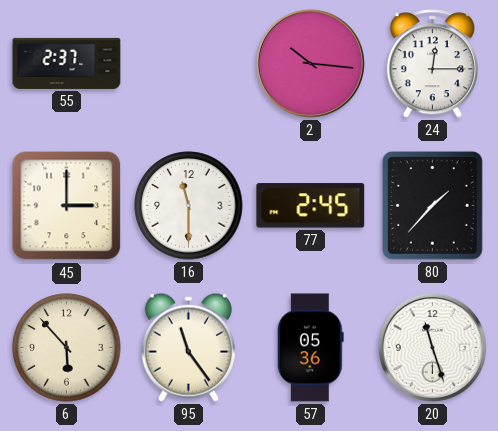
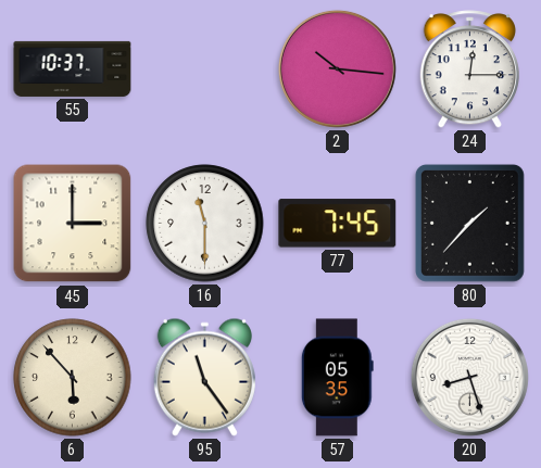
55: 2:37 -> 10:37 (73, 68)
77: 2:45 -> 7:45 (338, 224)
57: 05:36 -> 05:35 (337, 378)
20: 11:27 -> 8:27 (469, 377)
